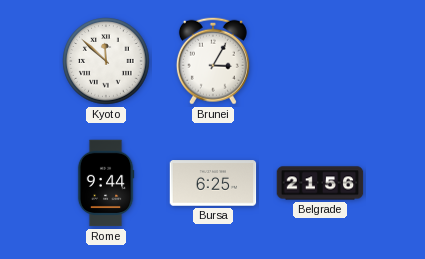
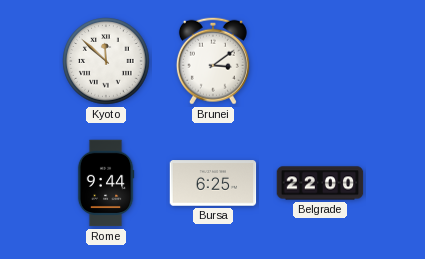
Brunei: 3:05 -> 3:09 (213, 61)
Belgrade: 21:56 -> 22:00 (320, 183)
